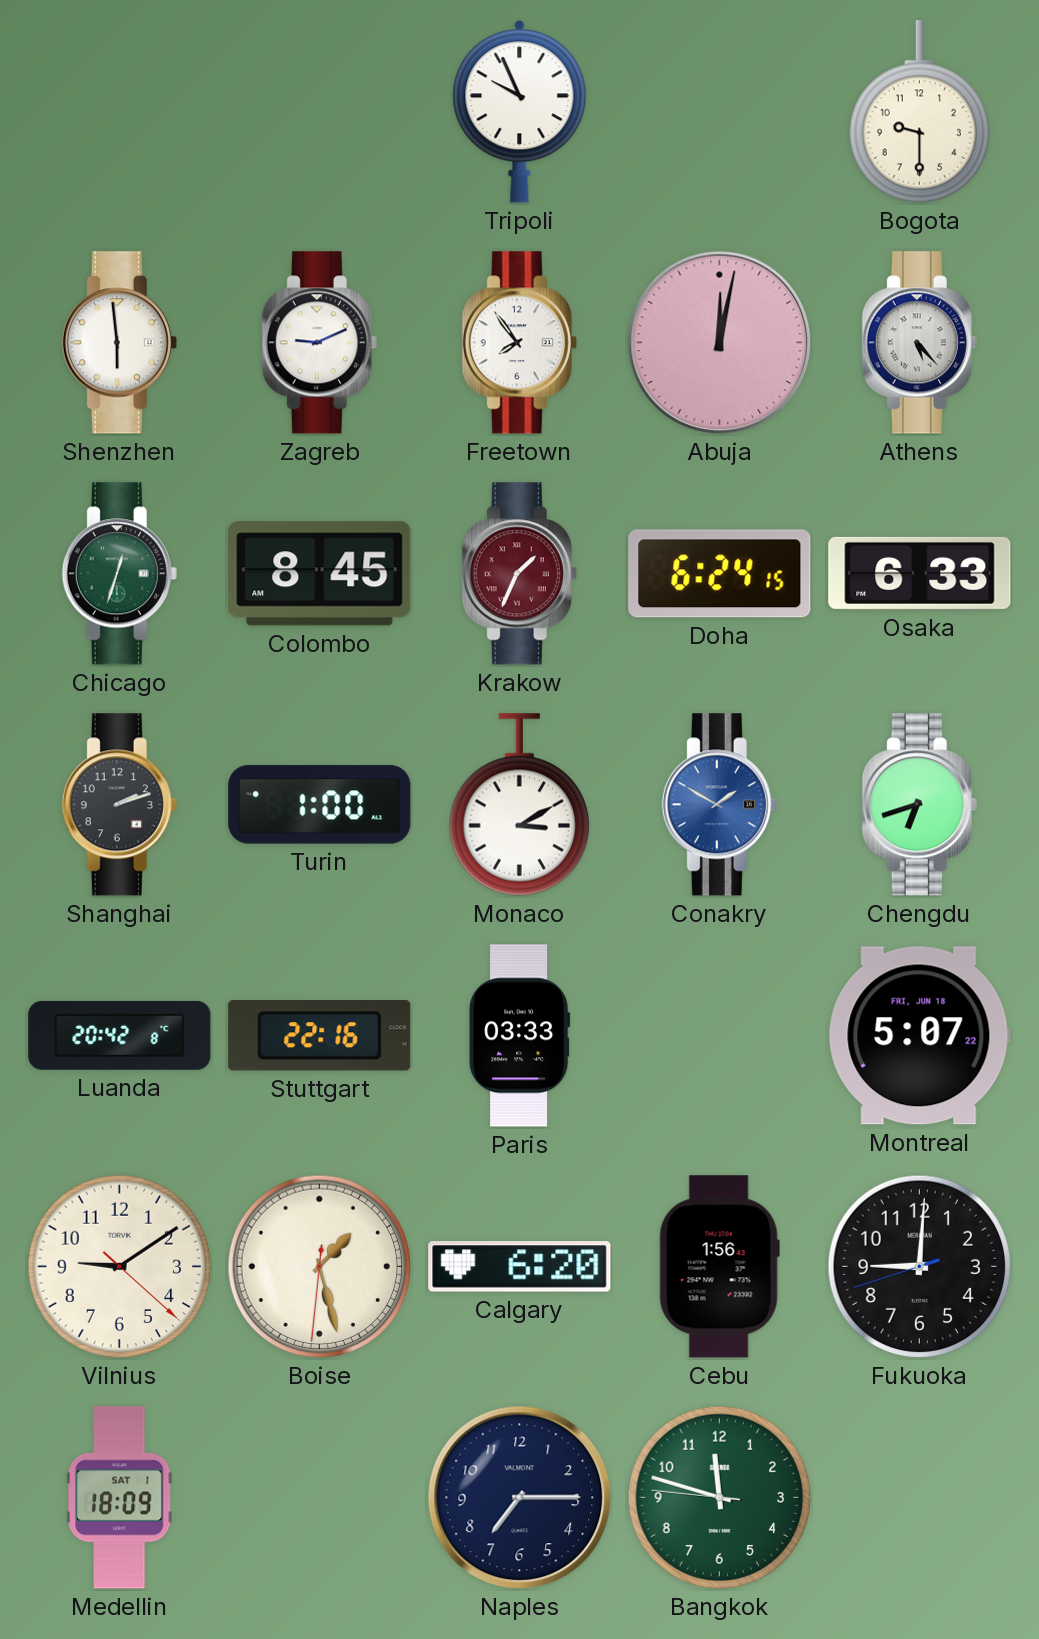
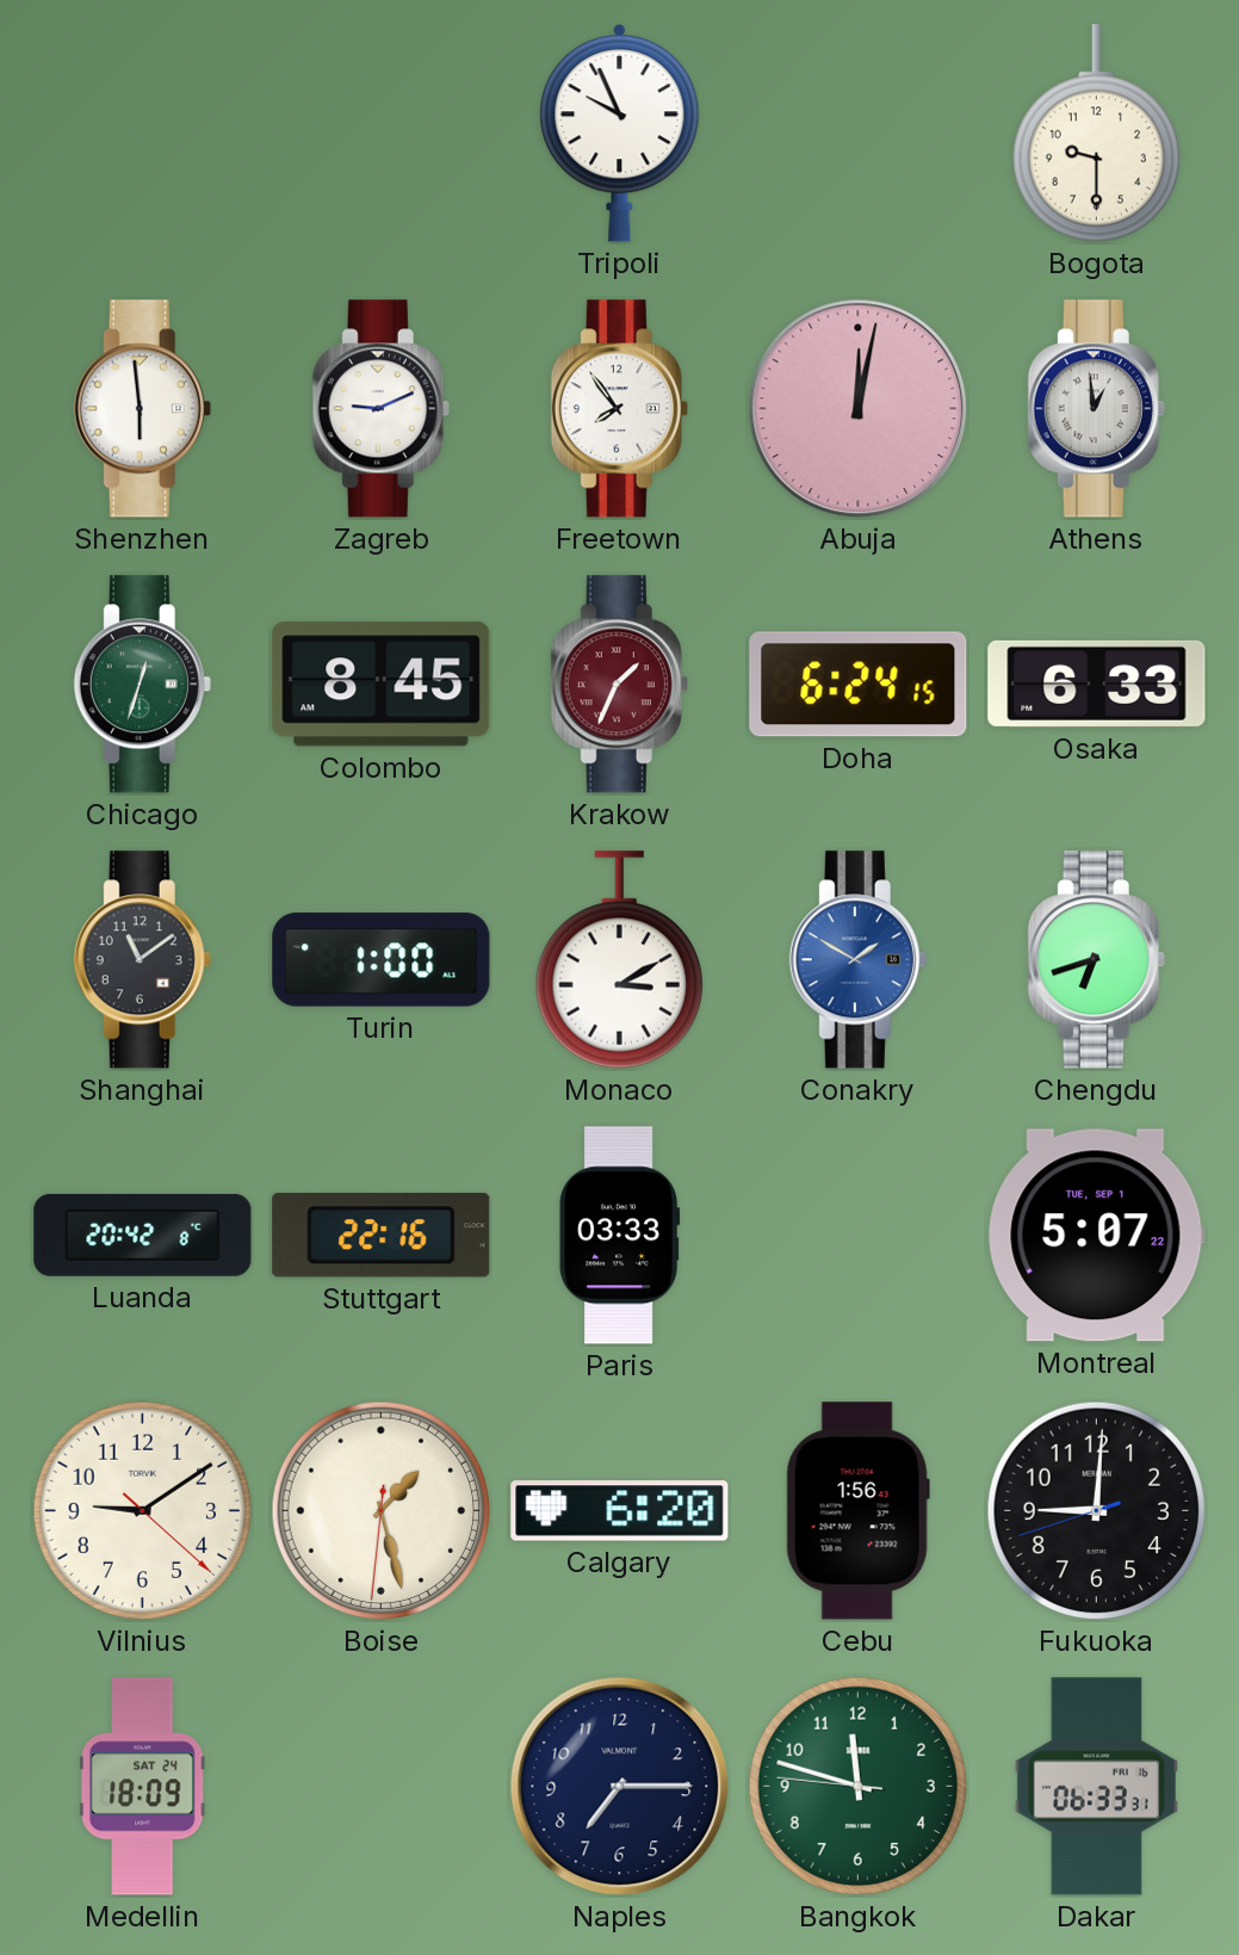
Athens: 5:23 -> 12:59 (1096, 409)
Shanghai: 2:12 -> 11:09 (142, 960)
Montreal date: FRI, JUN 18 -> TUE, SEP 1 (1096, 1236)
Medellin date: SAT 1 -> SAT 24 (142, 1787)
Dakar: none -> 06:33 (1096, 1787)
